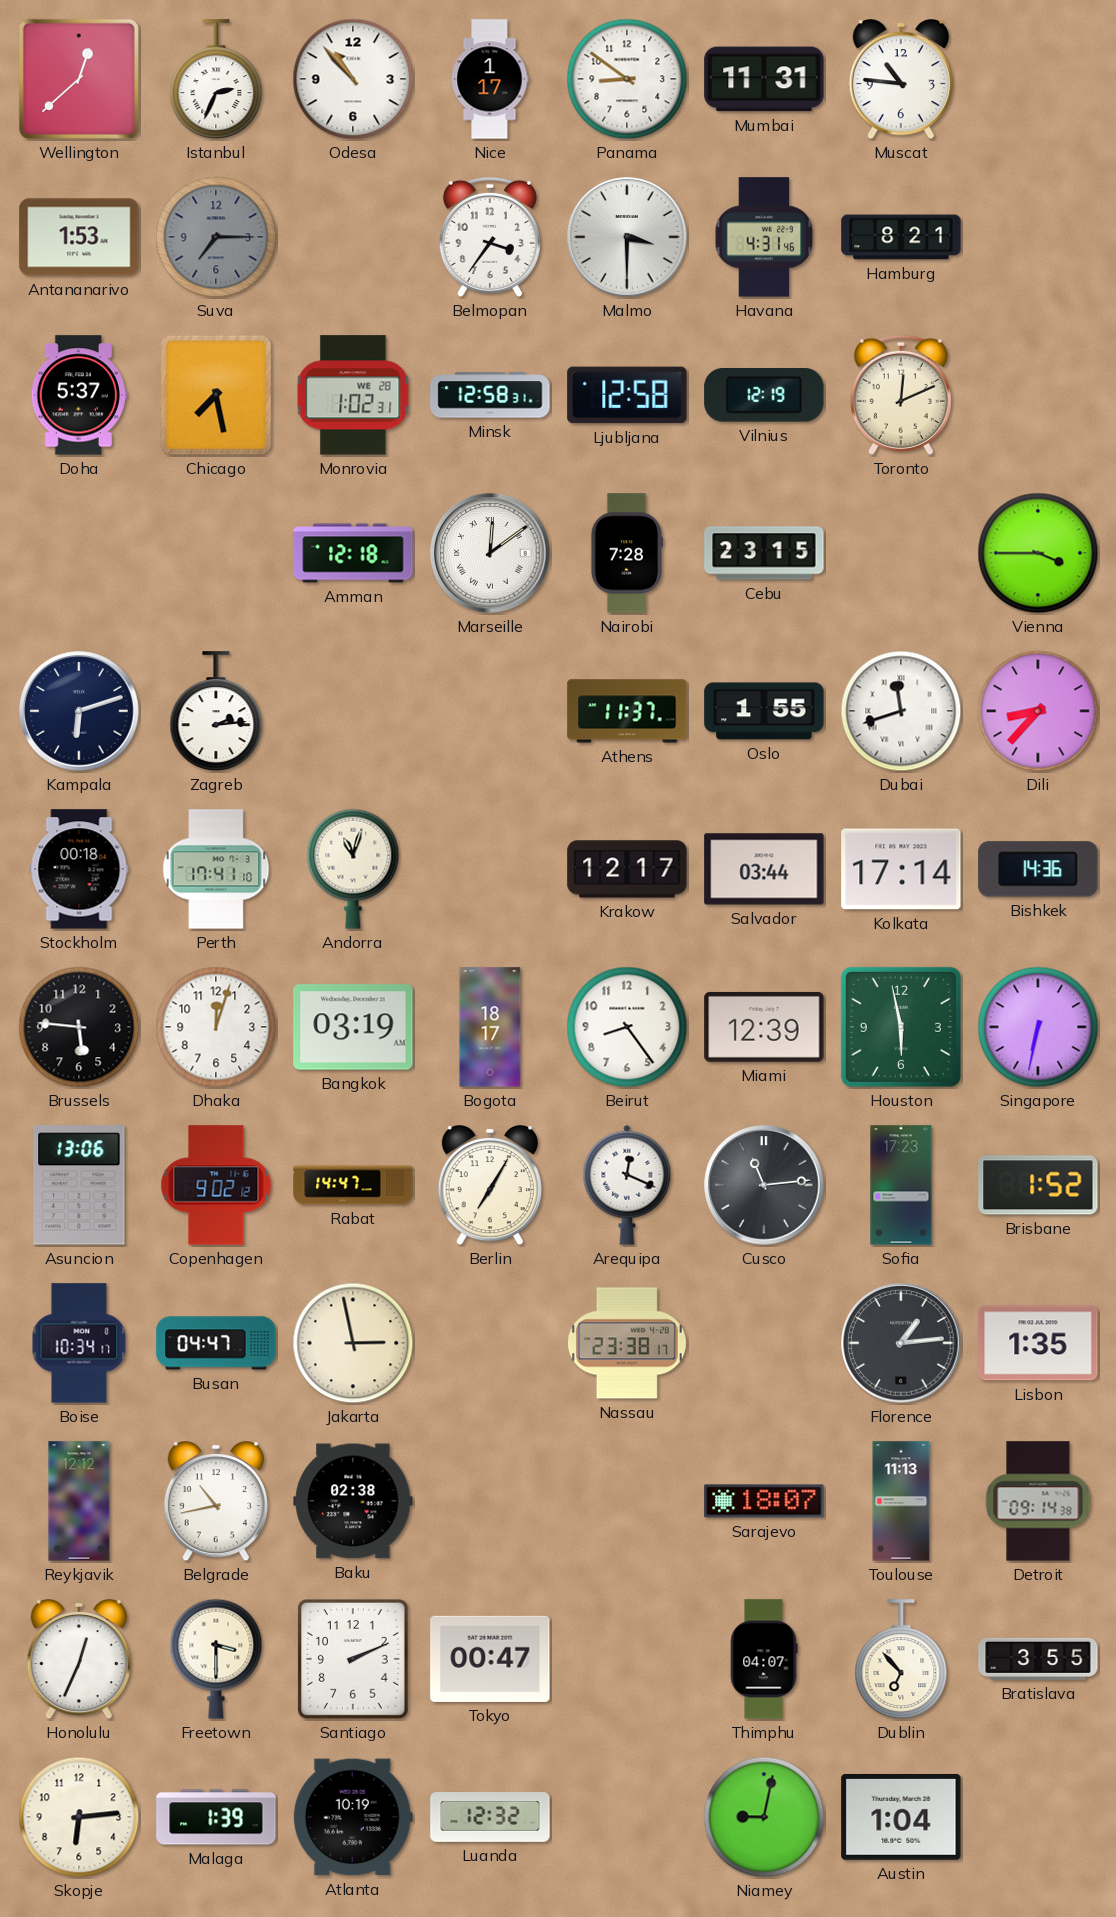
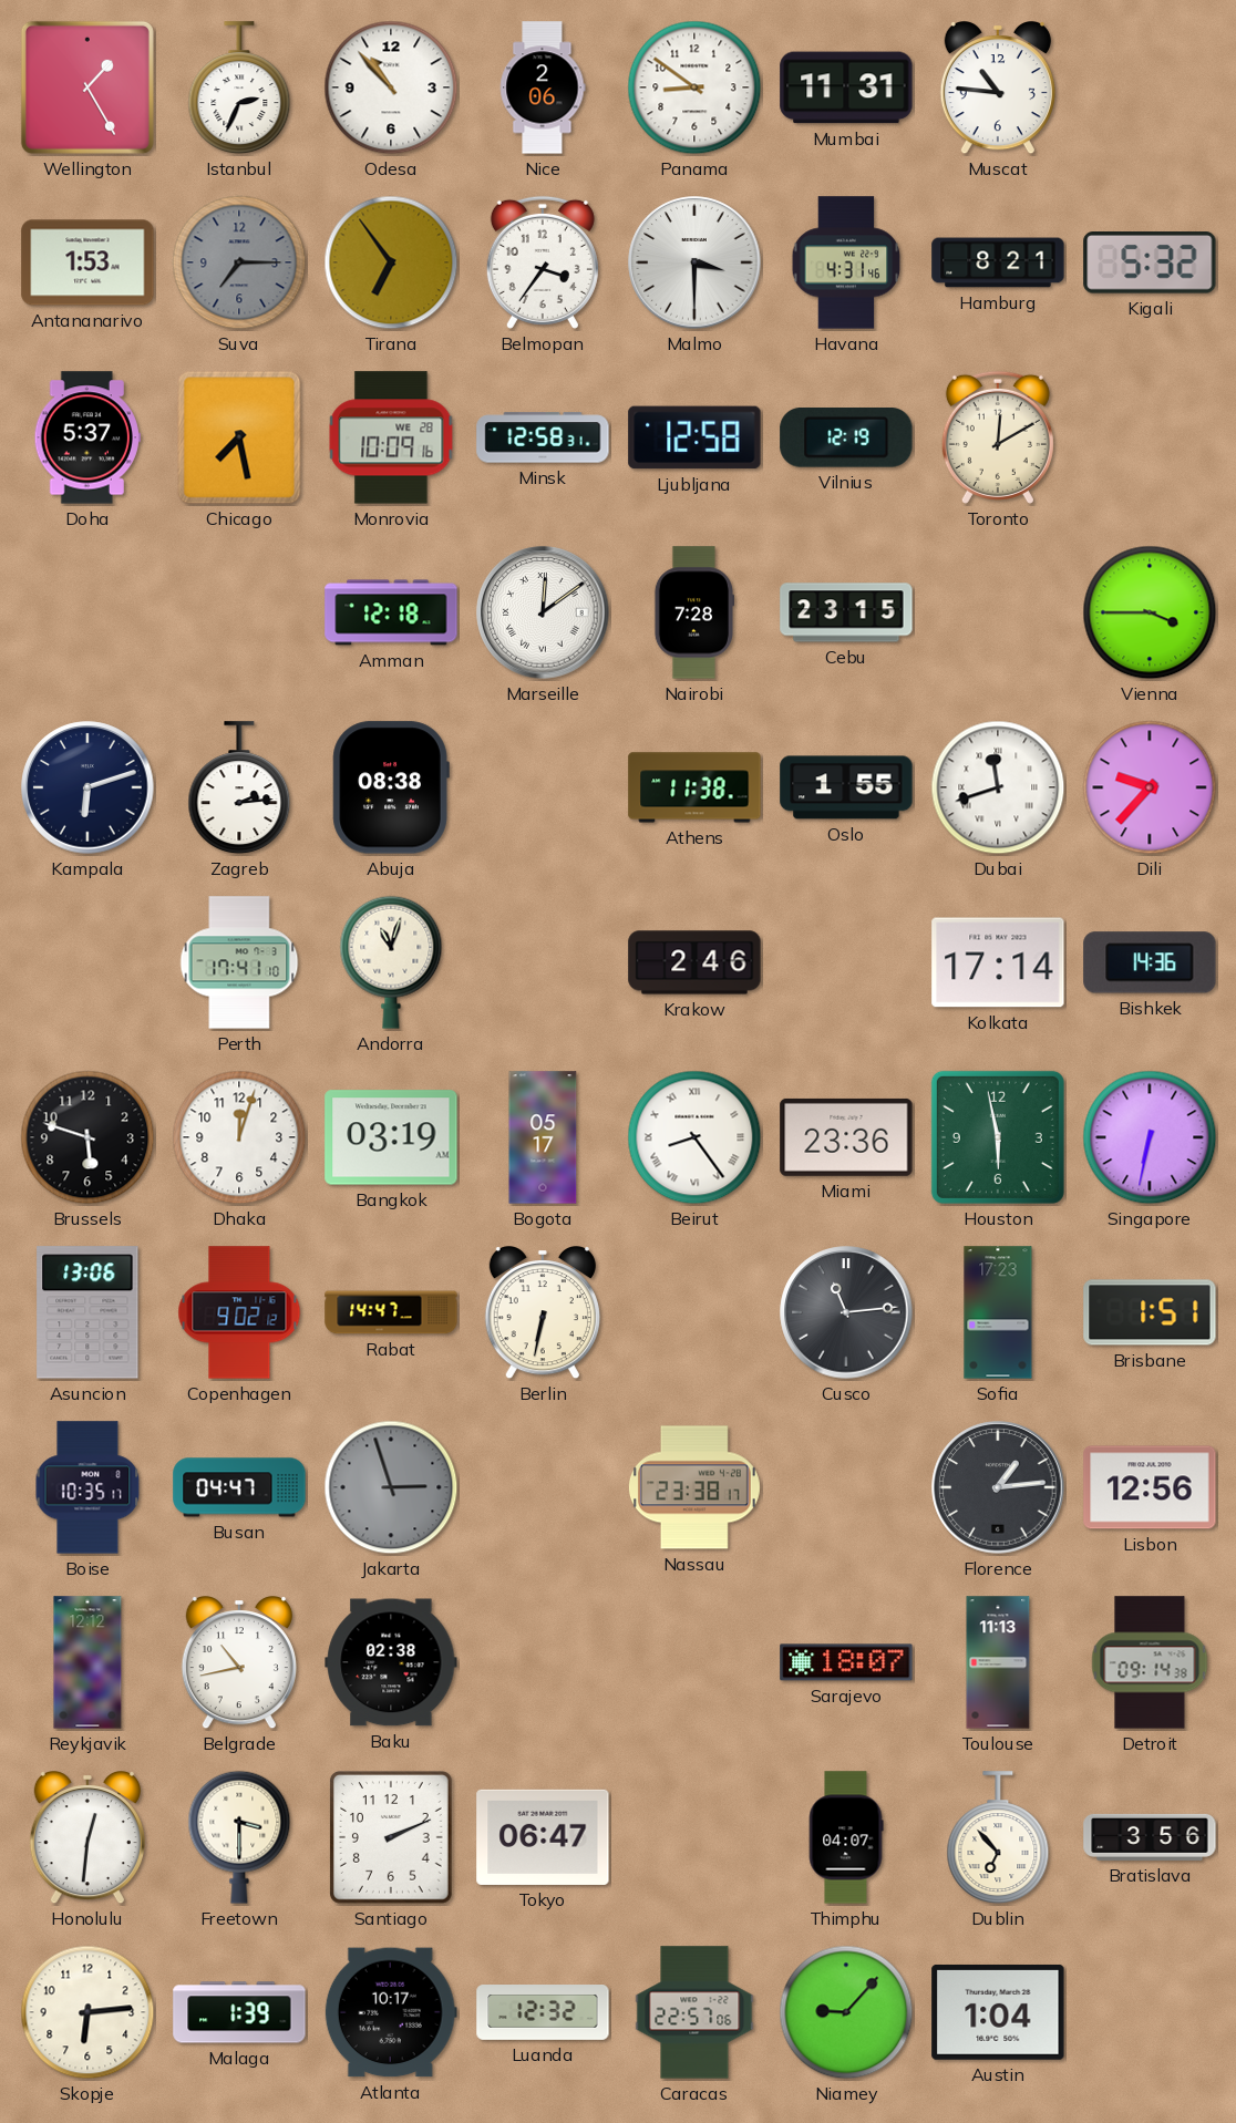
Wellington: 12:38 -> 1:25 (87, 87)
Nice: 1:17 -> 2:06 (543, 87)
Tirana: none -> 6:54 (391, 262)
Kigali: none -> 5:32 (1150, 264)
Monrovia: 1:02 -> 10:09 (391, 437)
Toronto: 12:11 -> 12:10 (998, 437)
Abuja: none -> 08:38 (391, 787)
Athens: 11:37 -> 11:38 (694, 787)
Dili: 8:37 -> 9:37 (1150, 787)
Stockholm: 00:18 -> none (79, 869)
Krakow: 12:17 -> 2:46 (694, 962)
Salvador: 03:44 -> none (764, 869)
Brussels: 5:46 -> 5:48 (87, 1137)
Bogota: 18:17 -> 05:17 (543, 1137)
Beirut numerals: Arabic -> Roman (694, 1137)
Miami: 12:39 -> 23:36 (846, 1137)
Berlin: 7:05 -> 6:32 (543, 1313)
Arequipa: 12:19 -> none (627, 1185)
Brisbane: 1:52 -> 1:51 (1150, 1312)
Boise: 10:34 -> 10:35 (87, 1487)
Jakarta: 2:58 -> 2:57 (391, 1487)
Jakarta dial: cream -> grey (391, 1487)
Lisbon: 1:35 -> 12:56 (1150, 1487)
Honolulu: 12:34 -> 12:31 (87, 1838)
Tokyo: 00:47 -> 06:47 (543, 1837)
Bratislava: 3:55 -> 3:56 (1150, 1837)
Atlanta: 10:19 -> 10:17 (391, 2012)
Caracas: none -> 22:57 (694, 2012)
Niamey: 9:02 -> 9:07 (846, 2012)
